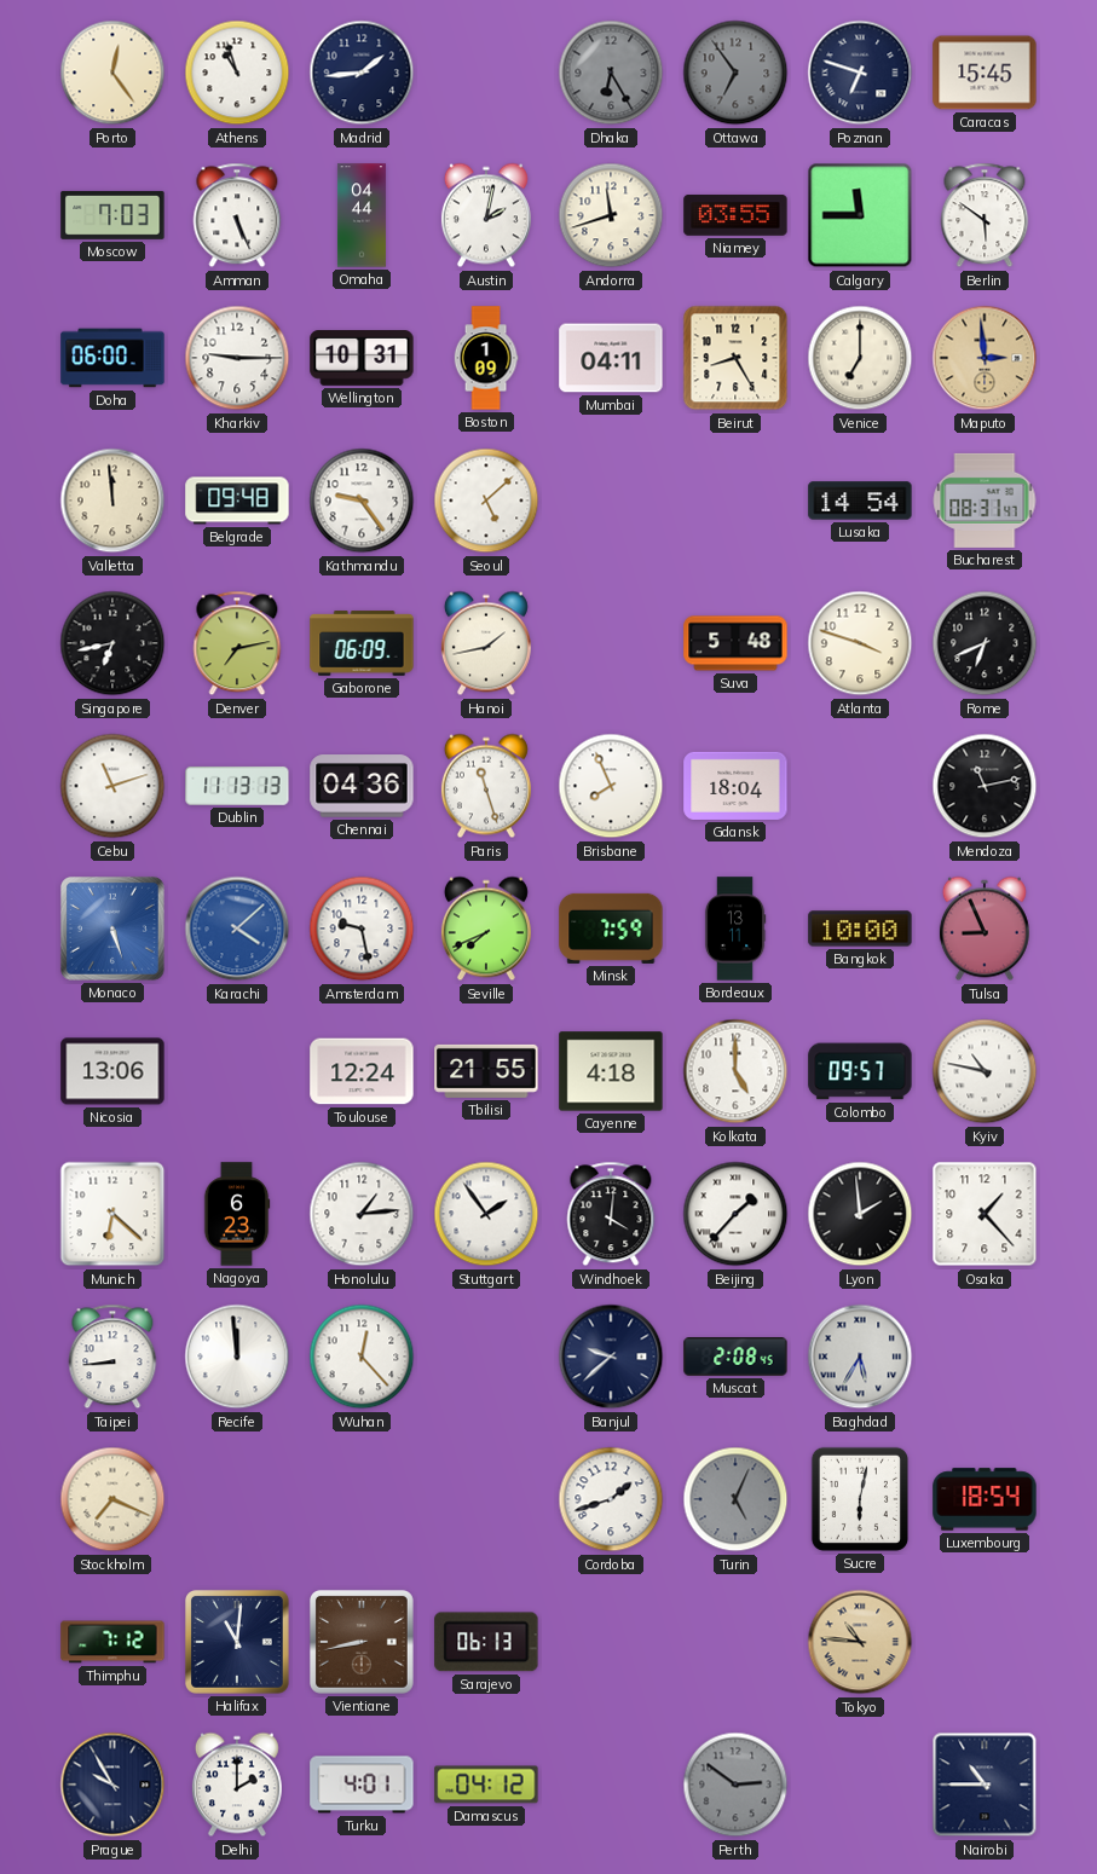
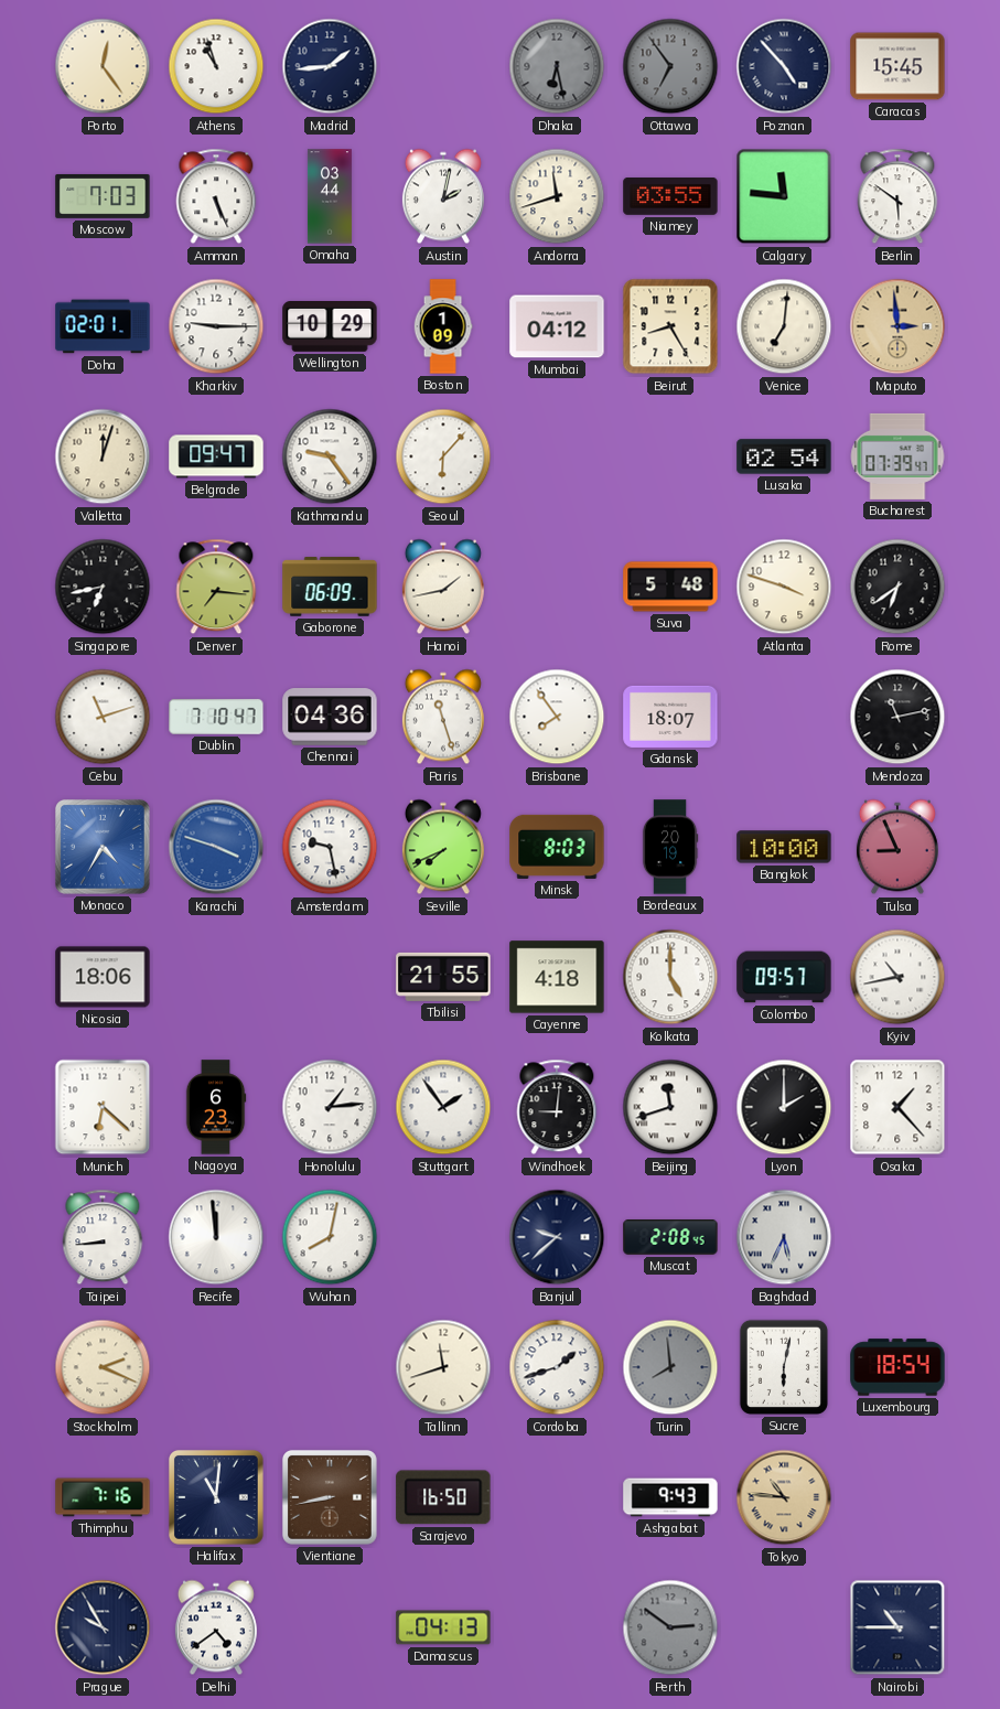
Dhaka: 6:25 -> 6:28 (557, 66)
Poznan: 6:48 -> 4:53 (784, 66)
Omaha: 04:44 -> 03:44 (330, 196)
Calgary: 11:45 -> 11:46 (784, 196)
Doha: 06:00 -> 02:01 (103, 326)
Wellington: 10:31 -> 10:29 (330, 327)
Mumbai: 04:11 -> 04:12 (557, 326)
Venice: 7:00 -> 7:01 (784, 326)
Valletta: 11:59 -> 12:03 (103, 456)
Belgrade: 09:48 -> 09:47 (216, 456)
Seoul: 5:08 -> 6:07 (443, 456)
Lusaka: 14:54 -> 02:54 (784, 456)
Bucharest: 08:31 -> 07:39 (897, 456)
Denver: 7:13 -> 7:16 (216, 587)
Rome: 6:41 -> 6:39 (897, 587)
Dublin: 11:13 -> 7:10 (216, 717)
Brisbane: 7:56 -> 7:54 (557, 717)
Gdansk: 18:04 -> 18:07 (670, 717)
Monaco: 5:27 -> 4:35 (103, 847)
Karachi: 4:08 -> 3:48 (216, 847)
Minsk: 7:59 -> 8:03 (557, 847)
Bordeaux: 13:11 -> 20:19 (670, 847)
Nicosia: 13:06 -> 18:06 (103, 977)
Toulouse: 12:24 -> none (362, 1071)
Kyiv: 10:47 -> 10:43 (897, 977)
Windhoek: 4:01 -> 9:01 (557, 1107)
Beijing: 1:37 -> 11:42 (670, 1107)
Lyon: 1:59 -> 2:00 (784, 1107)
Wuhan: 12:23 -> 8:02 (330, 1237)
Baghdad: 5:35 -> 5:34 (784, 1237)
Stockholm: 7:19 -> 2:19 (103, 1367)
Tallinn: none -> 11:42 (443, 1367)
Turin: 5:04 -> 7:59 (670, 1367)
Thimphu: 7:12 -> 7:16 (103, 1497)
Sarajevo: 06:13 -> 16:50 (443, 1497)
Ashgabat: none -> 9:43 (670, 1497)
Delhi: 2:00 -> 4:39 (216, 1627)
Turku: 4:01 -> none (362, 1785)
Damascus: 04:12 -> 04:13 (443, 1627)
